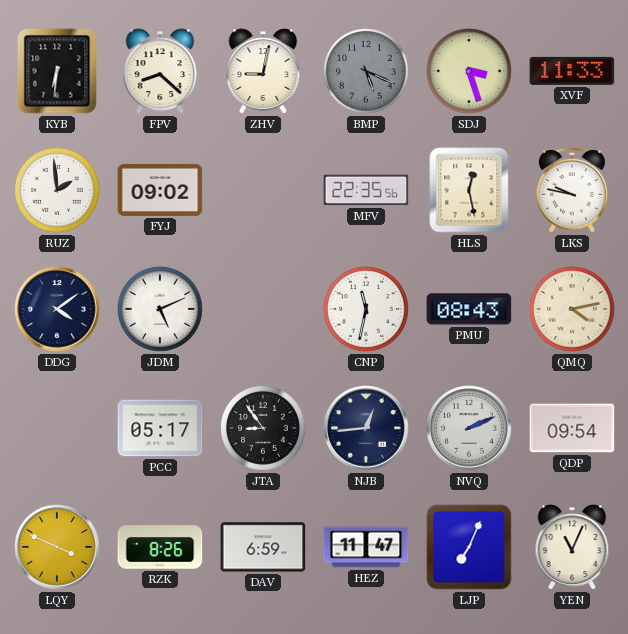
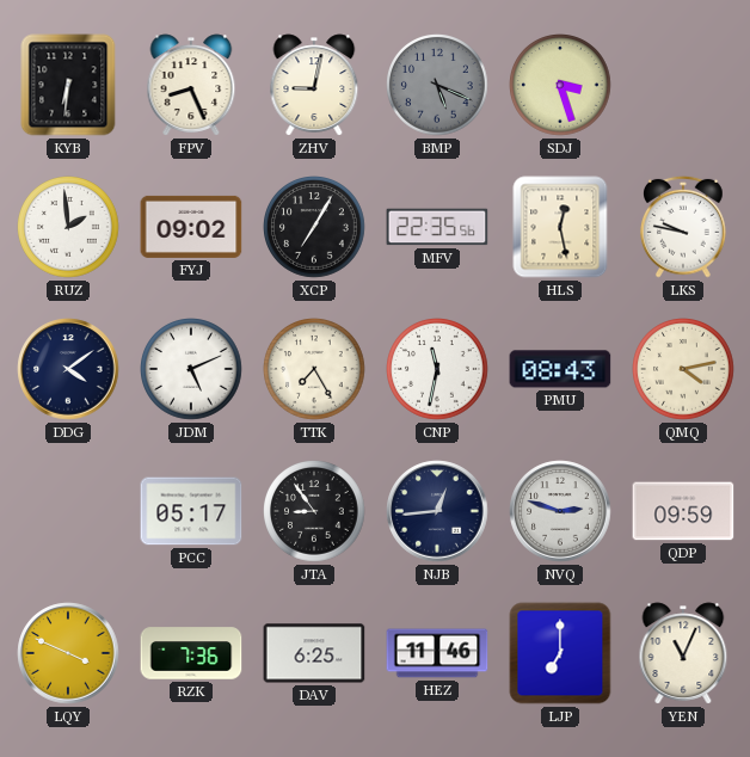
FPV: 8:22 -> 8:26 (191, 85)
XVF: 11:33 -> none (572, 71)
XCP: none -> 7:05 (315, 228)
TTK: none -> 7:25 (315, 370)
NVQ: 2:11 -> 2:48 (560, 511)
QDP: 09:54 -> 09:59 (683, 511)
RZK: 8:26 -> 7:36 (191, 653)
DAV: 6:59 -> 6:25 (314, 653)
HEZ: 11:47 -> 11:46 (437, 653)
LJP: 7:04 -> 7:00 (560, 653)
